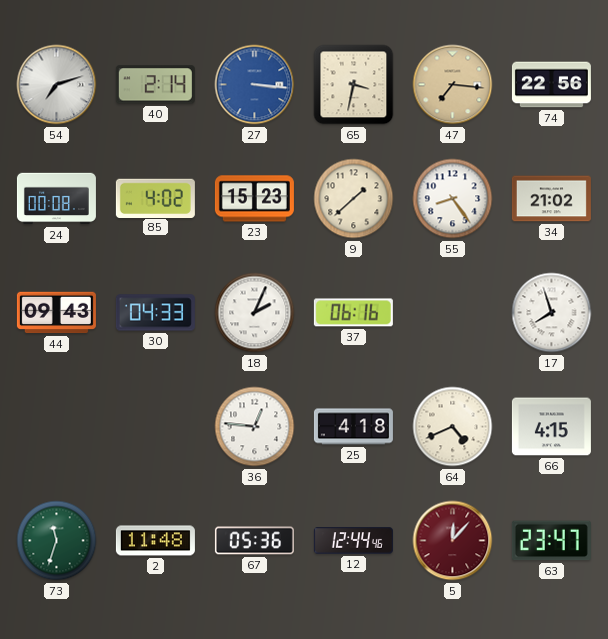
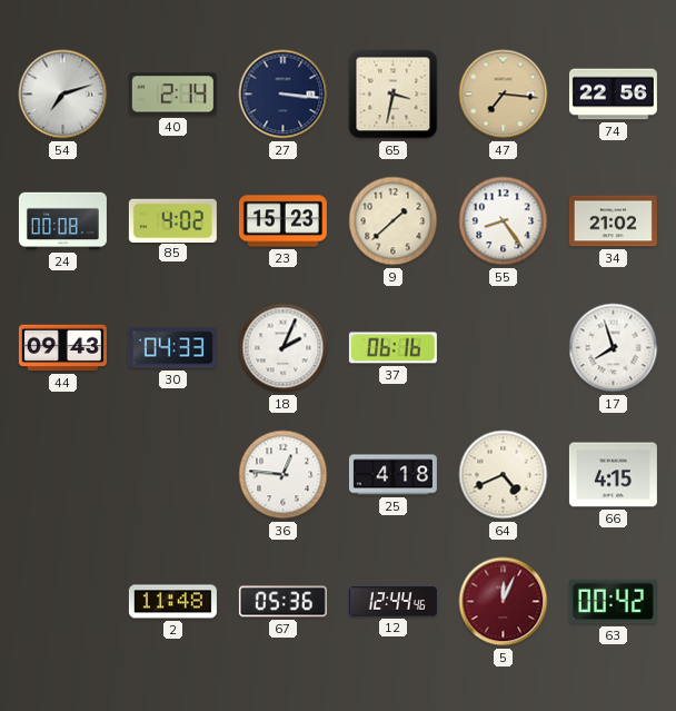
27 dial: blue -> navy (284, 95)
73: 11:33 -> none (57, 541)
5: 12:07 -> 12:04 (504, 602)
63: 23:47 -> 00:42 (613, 602)
